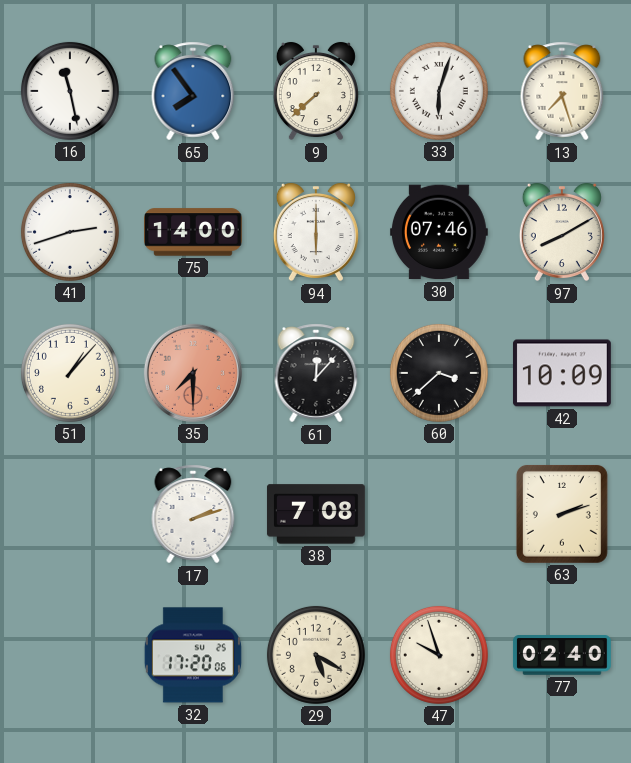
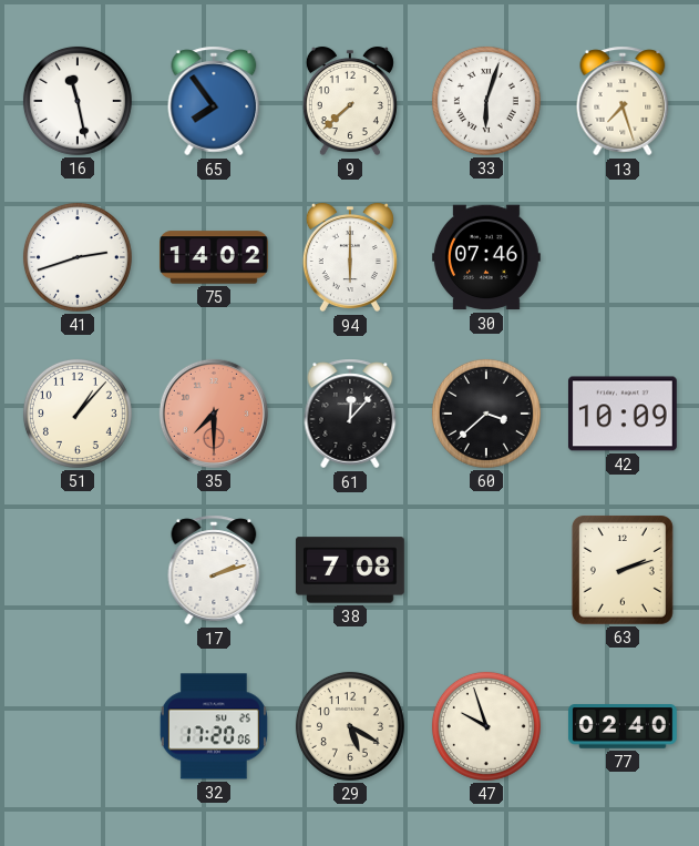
75: 14:00 -> 14:02 (215, 257)
97: 8:10 -> none (562, 232)
